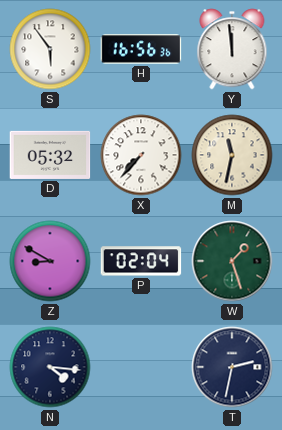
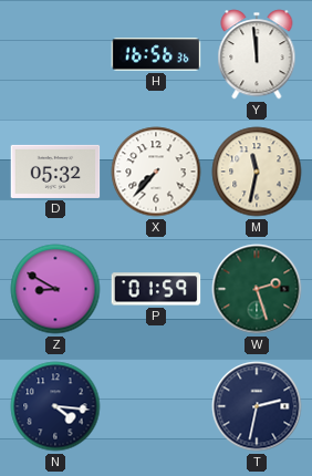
S: 5:54 -> none (50, 49)
P: 02:04 -> 01:59 (156, 289)
W: 1:27 -> 2:27 (257, 289)
